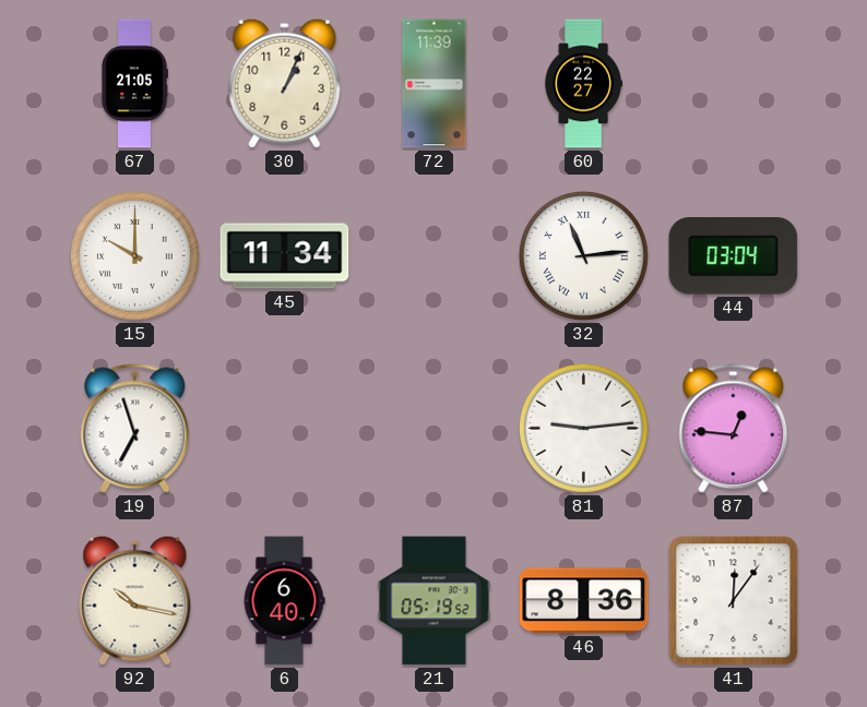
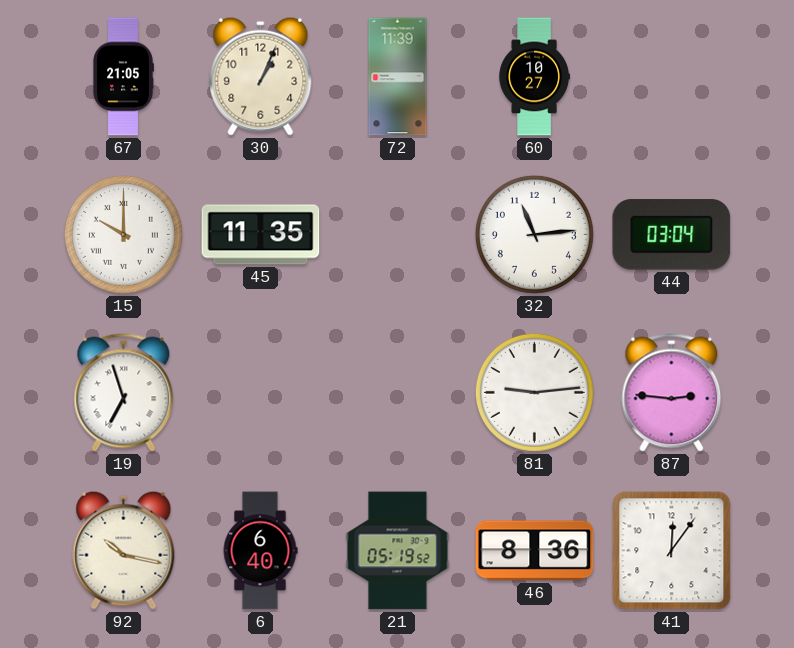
60: 22:27 -> 10:27 (534, 77)
45: 11:34 -> 11:35 (261, 235)
32 numerals: Roman -> Arabic (534, 234)
87: 12:46 -> 2:46 (672, 393)
